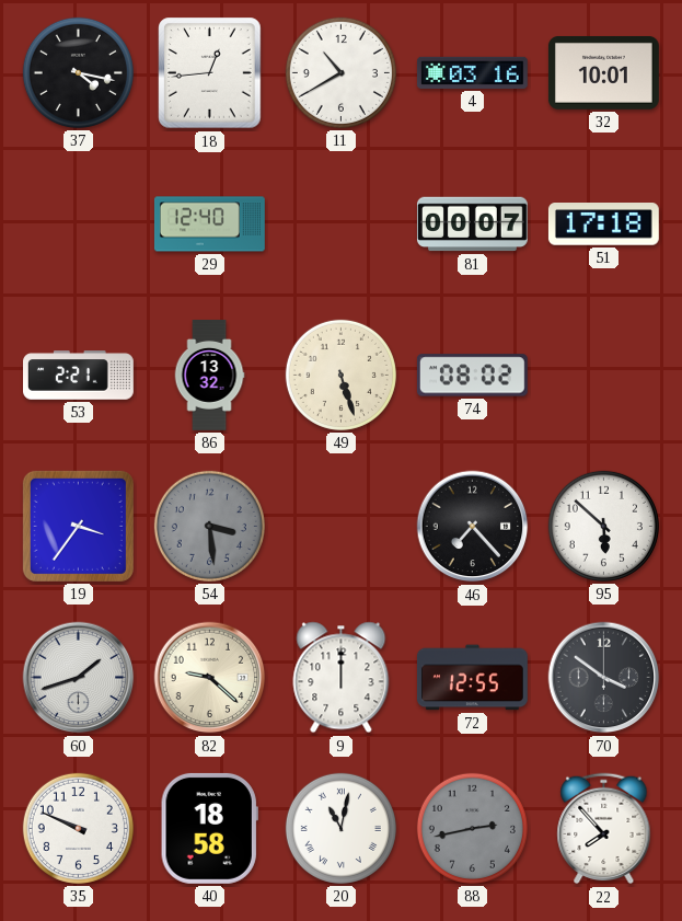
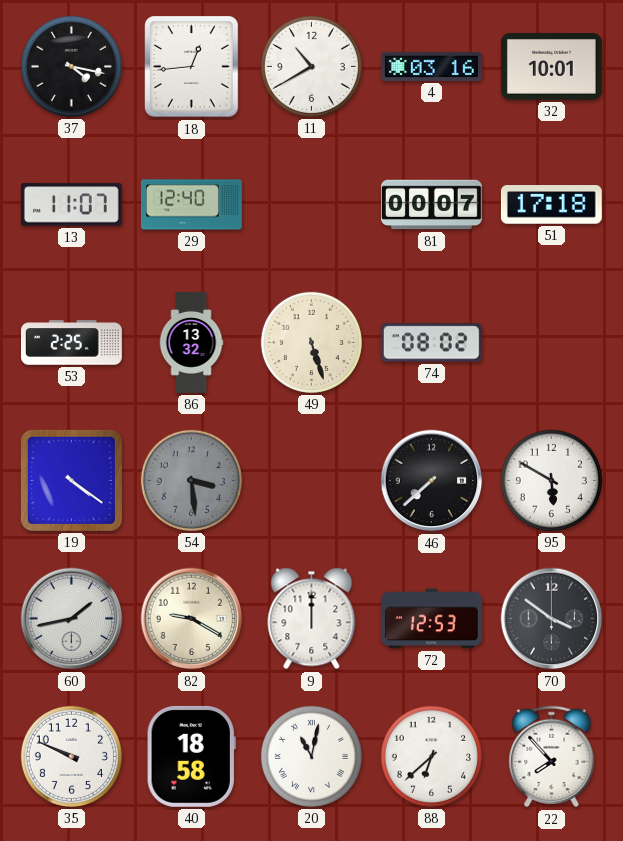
13: none -> 11:07 (71, 205)
53: 2:21 -> 2:25 (72, 343)
19: 3:36 -> 4:21 (71, 480)
46: 7:23 -> 7:38 (432, 481)
95: 5:52 -> 5:50 (551, 480)
60: 1:42 -> 1:43 (72, 619)
82: 9:22 -> 9:20 (192, 619)
72: 12:55 -> 12:53 (431, 619)
88: 2:43 -> 6:38 (431, 756)
88 dial: grey -> white (431, 756)
